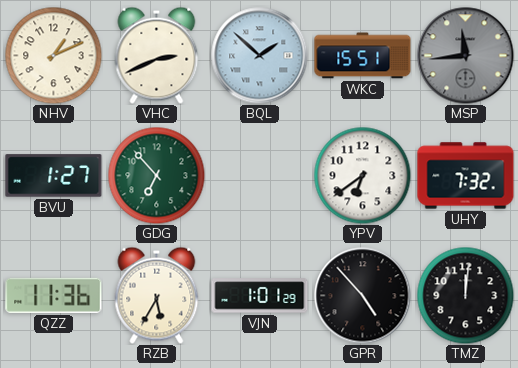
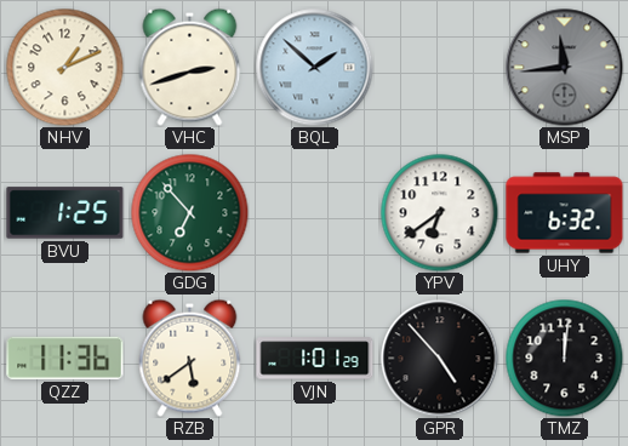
VHC: 2:41 -> 2:42 (190, 67)
WKC: 15:51 -> none (363, 56)
BVU: 1:27 -> 1:25 (65, 213)
UHY: 7:32 -> 6:32 (565, 213)
RZB: 5:35 -> 5:39 (190, 358)
